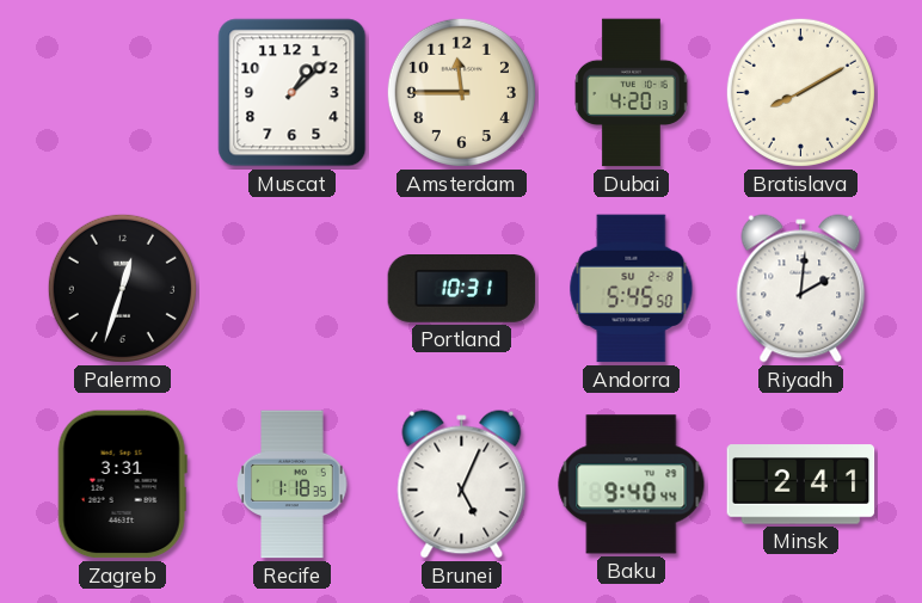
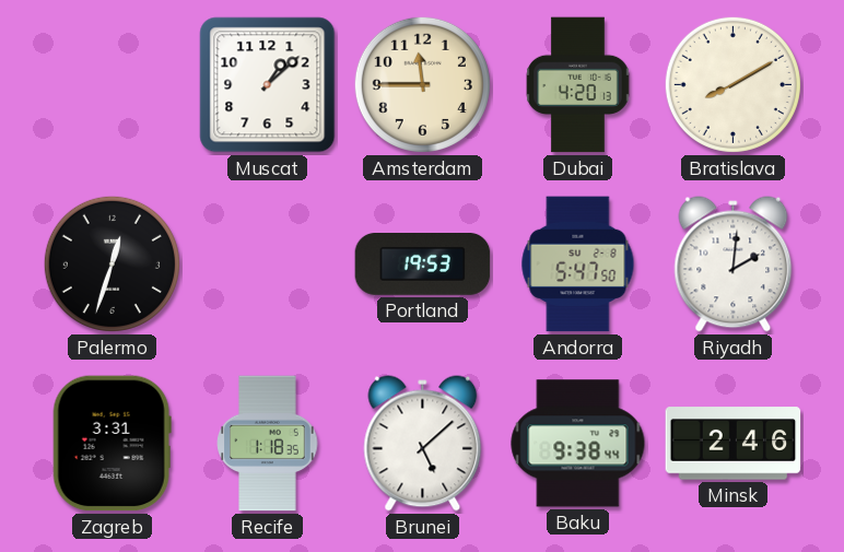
Portland: 10:31 -> 19:53 (423, 265)
Andorra: 5:45 -> 5:47 (578, 265)
Brunei: 5:04 -> 5:08 (423, 444)
Baku: 9:40 -> 9:38 (578, 444)
Minsk: 2:41 -> 2:46 (734, 444)
